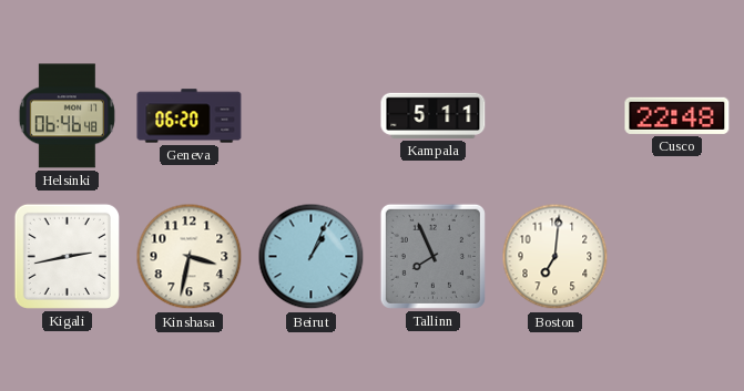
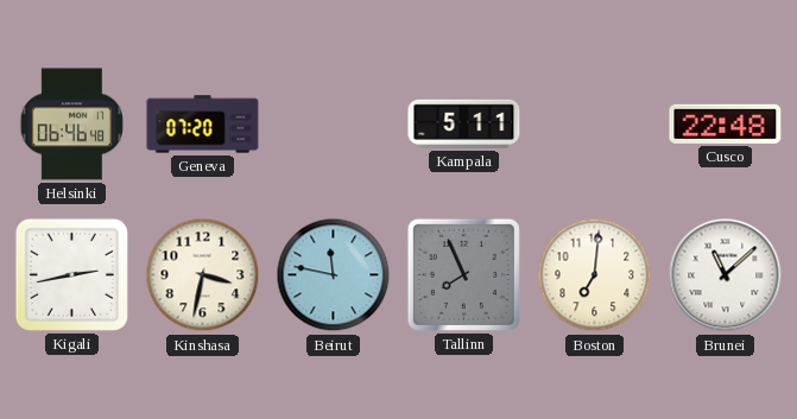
Geneva: 06:20 -> 07:20 (203, 125)
Beirut: 1:04 -> 11:47 (334, 275)
Brunei: none -> 11:08 (726, 275)
